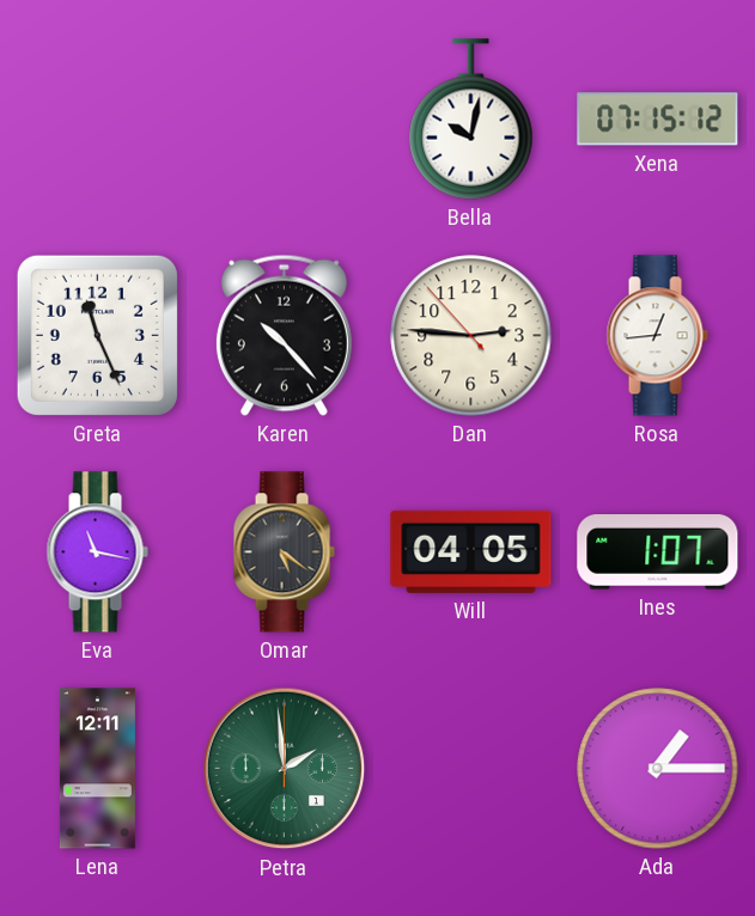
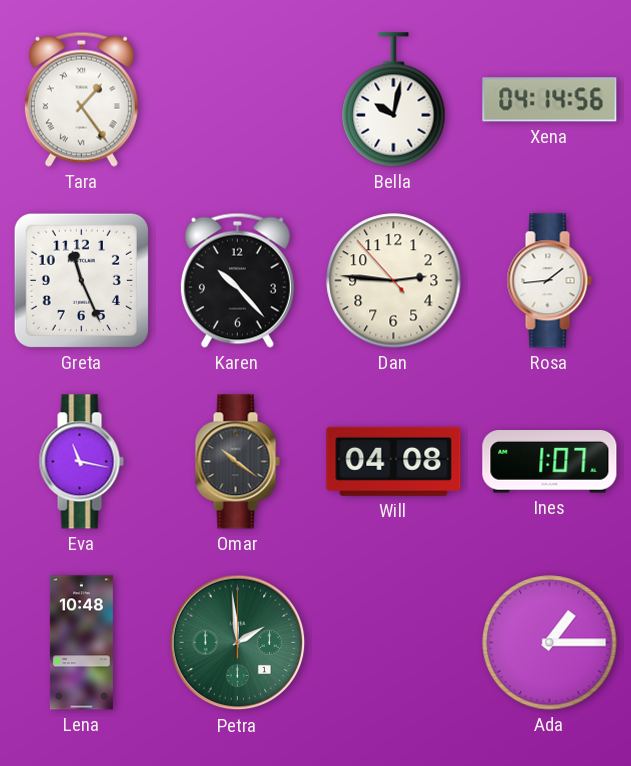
Tara: none -> 1:24 (81, 99)
Xena: 07:15 -> 04:14 (550, 100)
Rosa: 12:44 -> 1:44 (549, 281)
Omar: 5:21 -> 10:21 (237, 462)
Will: 04:05 -> 04:08 (394, 461)
Lena: 12:11 -> 10:48 (81, 643)
